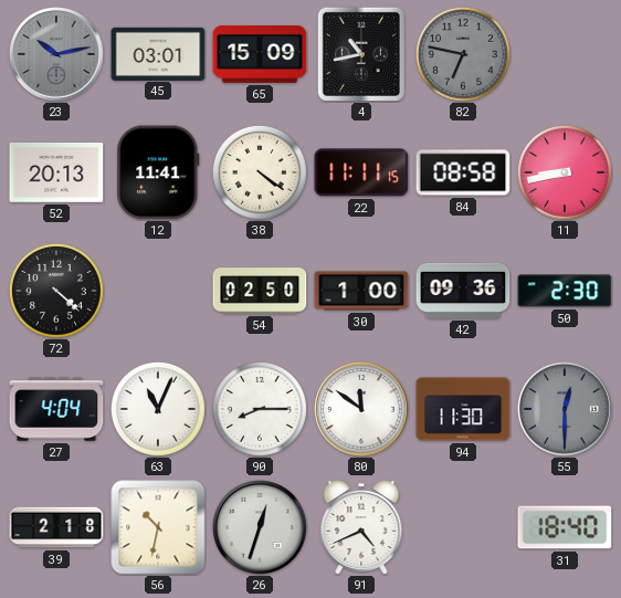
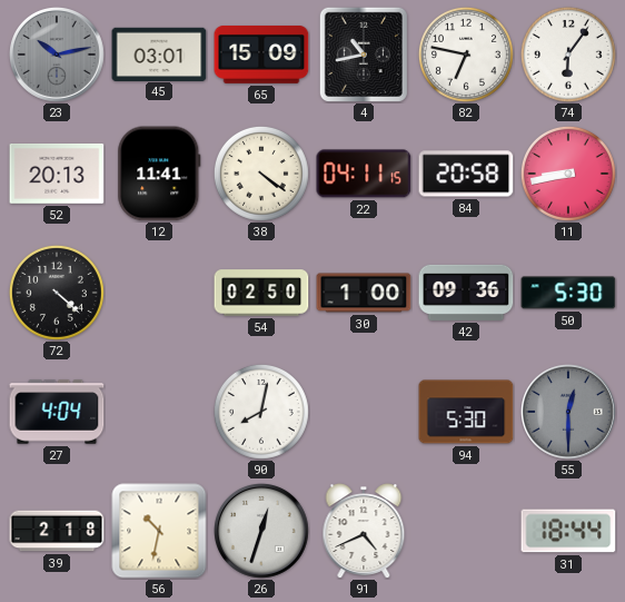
82 dial: grey -> white (466, 55)
74: none -> 6:06 (568, 55)
22: 11:11 -> 04:11 (364, 174)
84: 08:58 -> 20:58 (466, 174)
50: 2:30 -> 5:30 (568, 293)
63: 11:04 -> none (158, 409)
90: 8:15 -> 8:02 (261, 412)
80: 11:51 -> none (362, 410)
94: 11:30 -> 5:30 (466, 412)
31: 18:40 -> 18:44 (568, 531)
